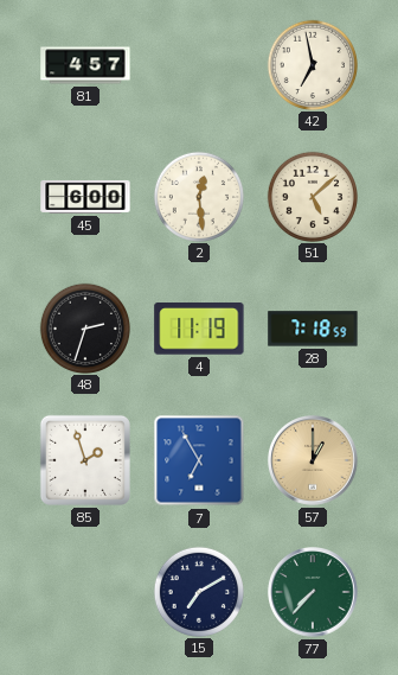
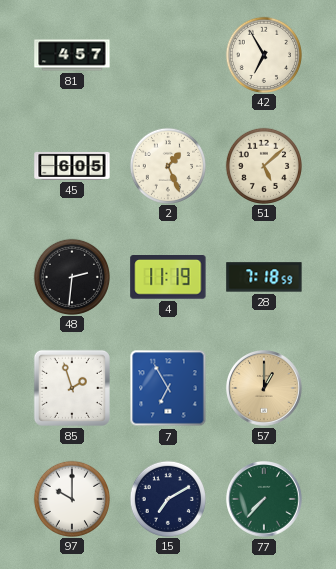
42: 6:58 -> 6:55 (263, 54)
45: 6:00 -> 6:05 (72, 166)
2: 12:29 -> 1:26 (167, 165)
48: 2:33 -> 2:31 (71, 276)
97: none -> 10:00 (71, 498)
